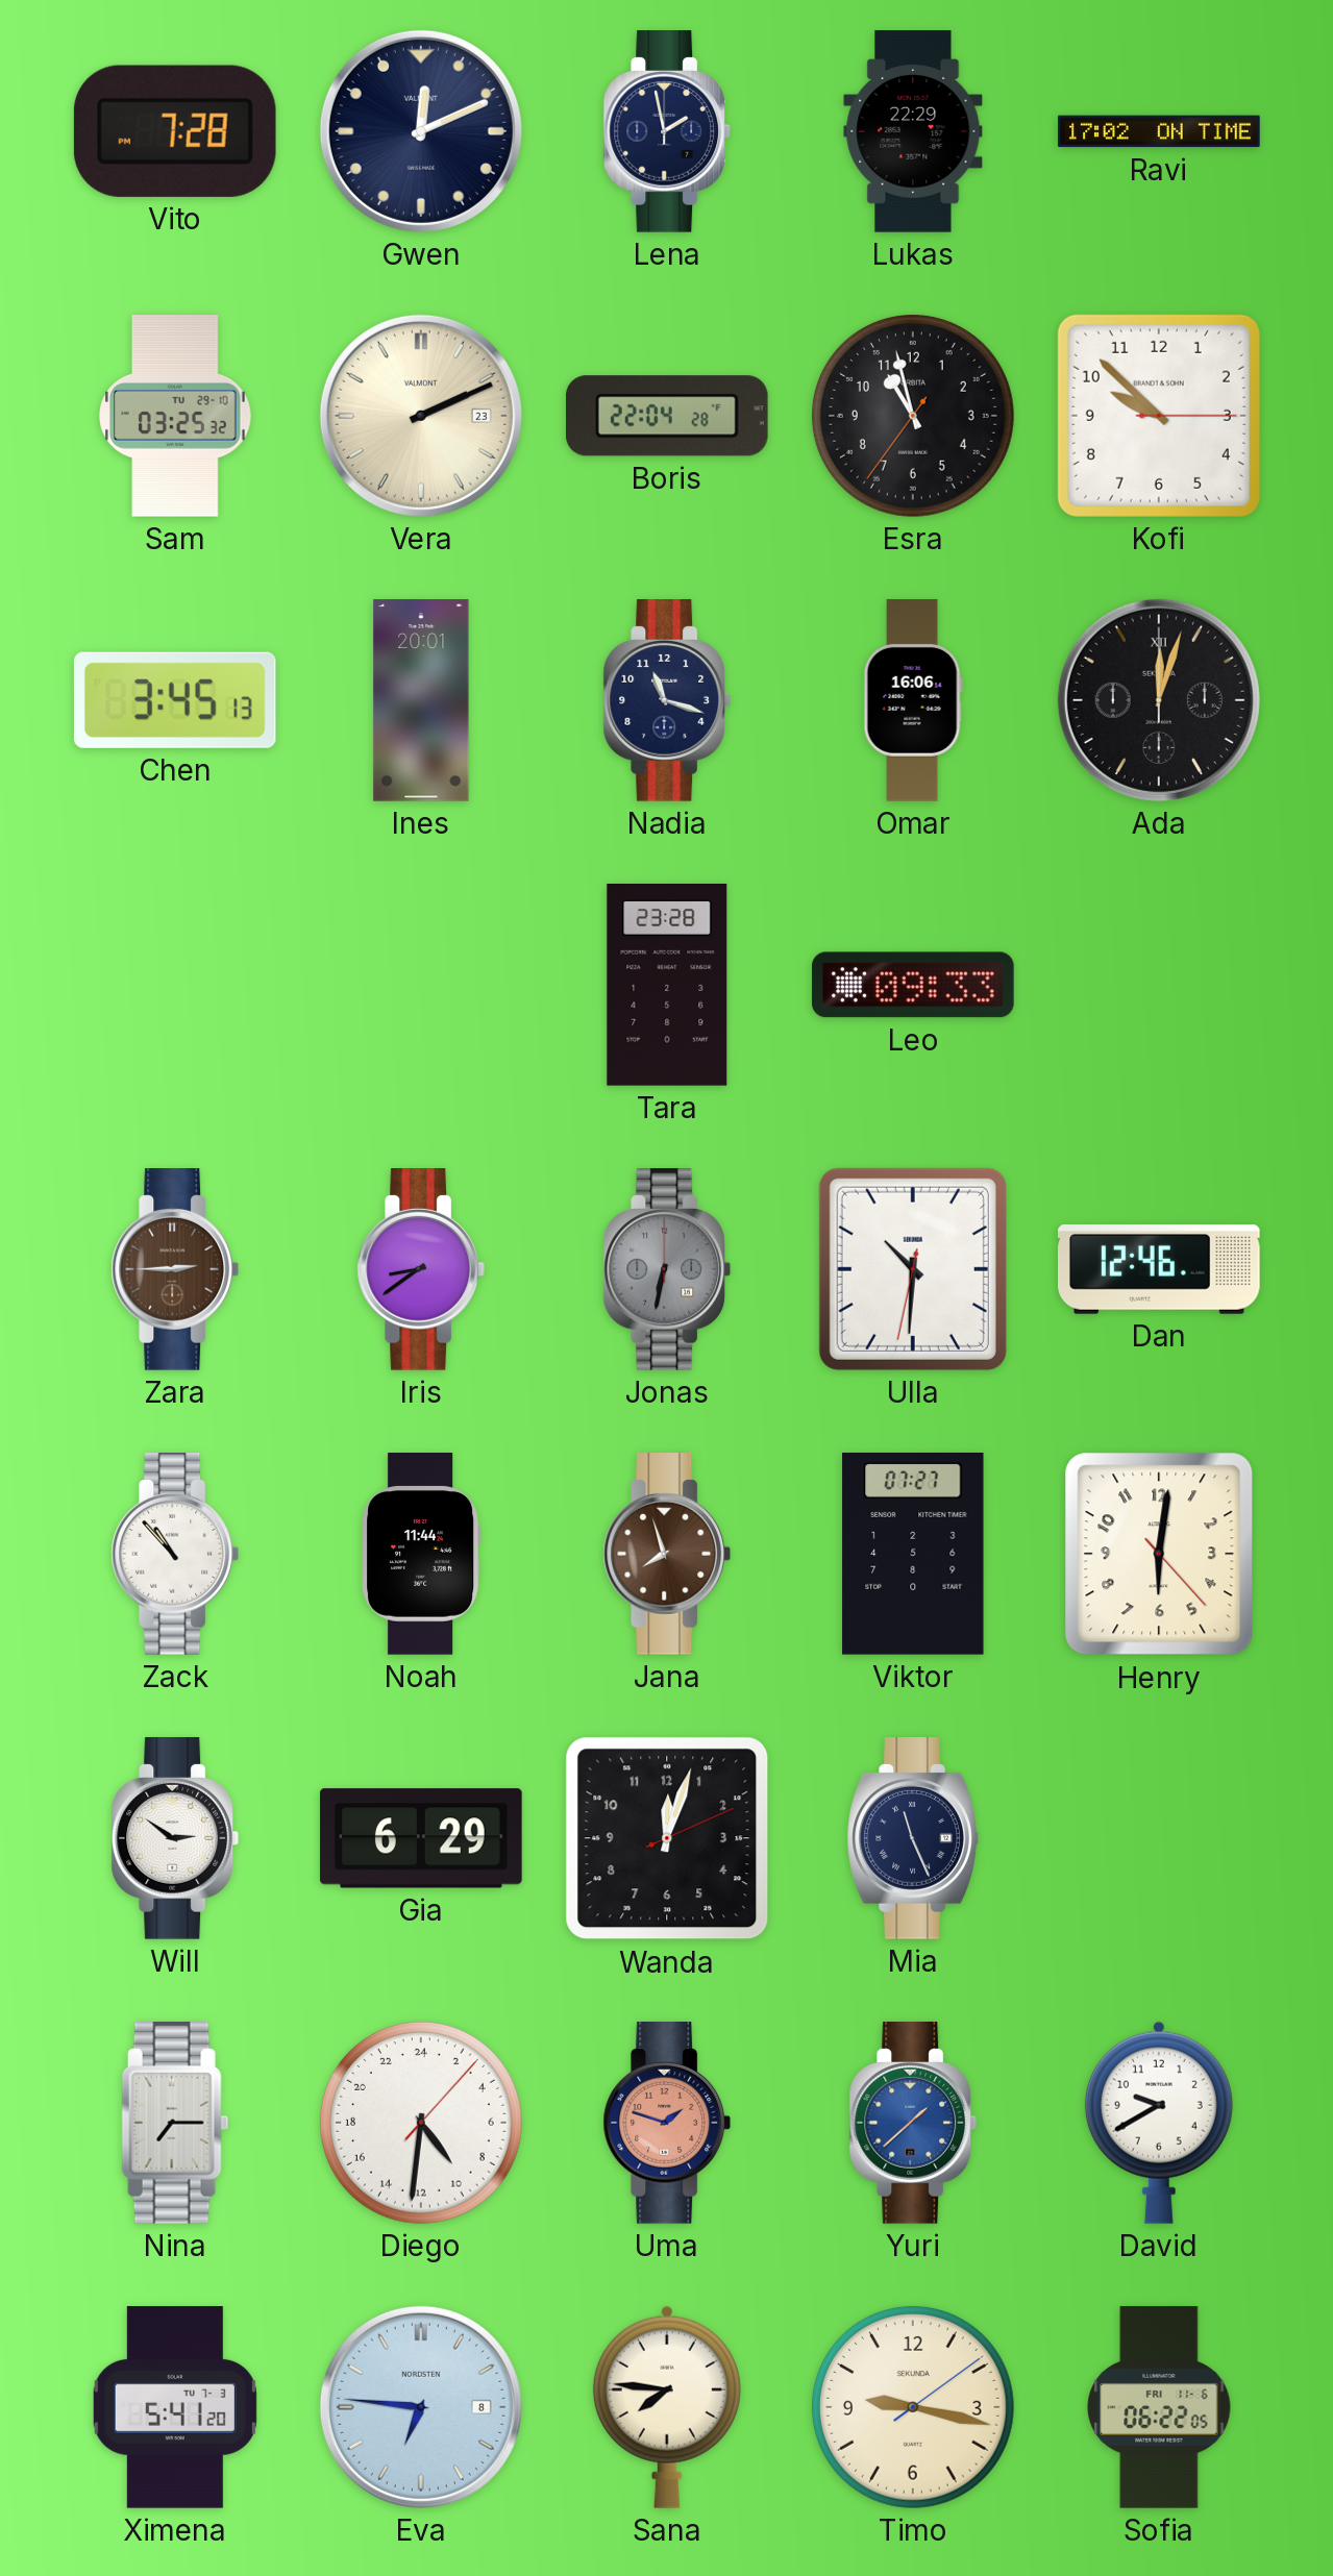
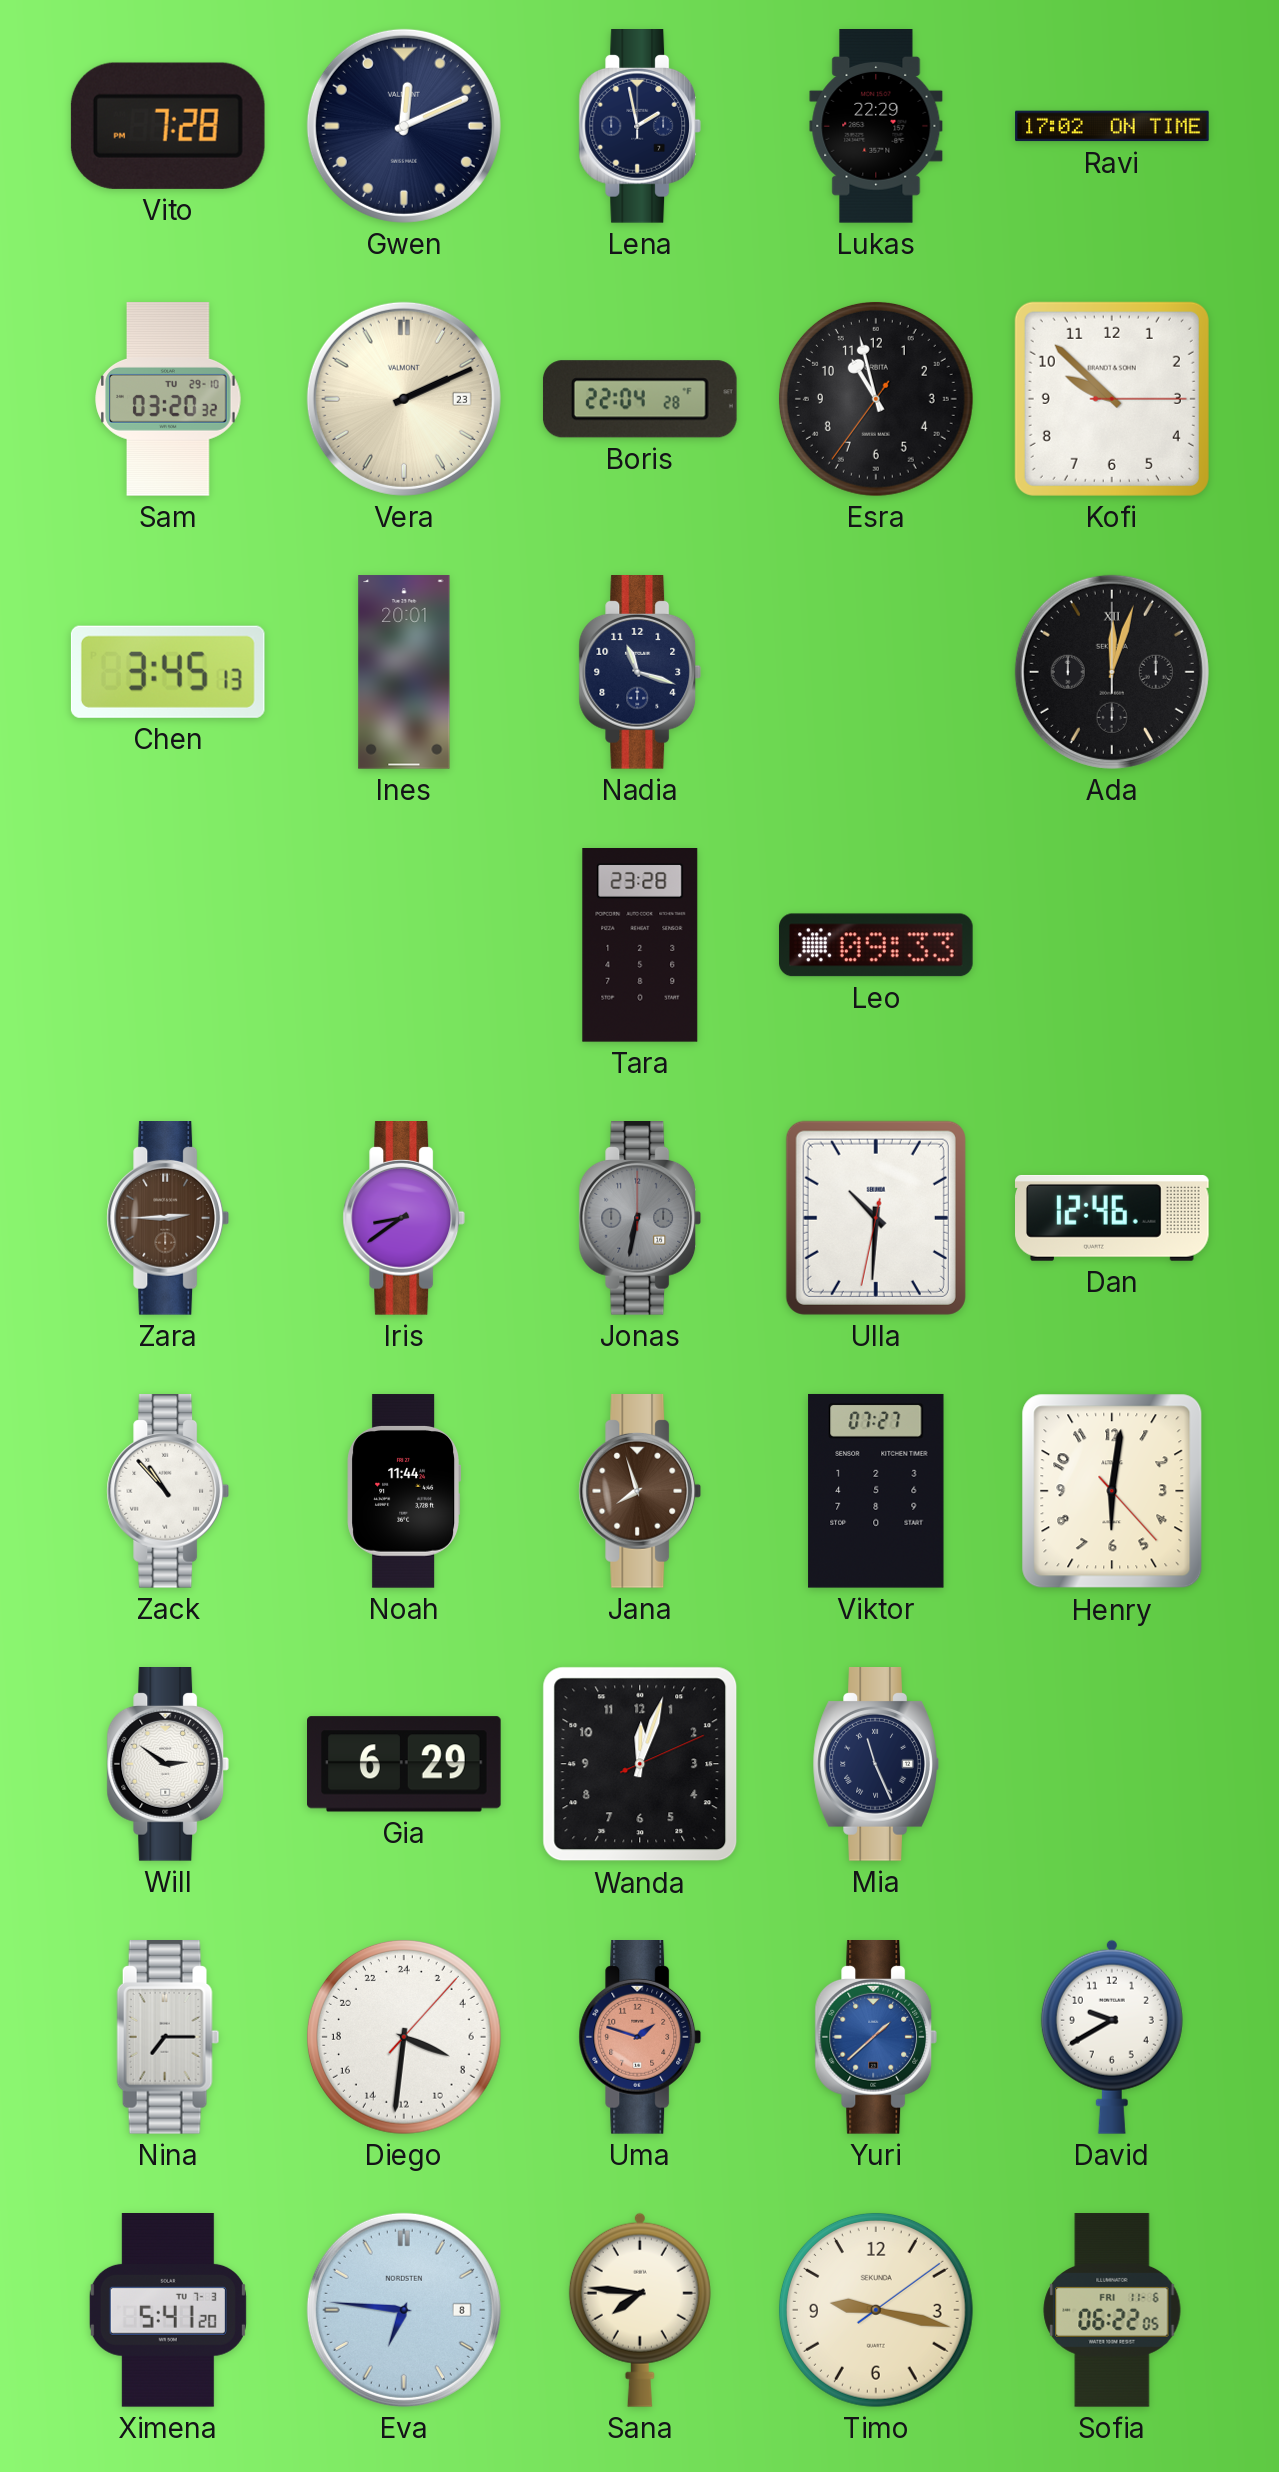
Sam: 03:25 -> 03:20 (168, 399)
Omar: 16:06 -> none (913, 700)
Diego: 9:31 -> 7:31 (404, 2037)
